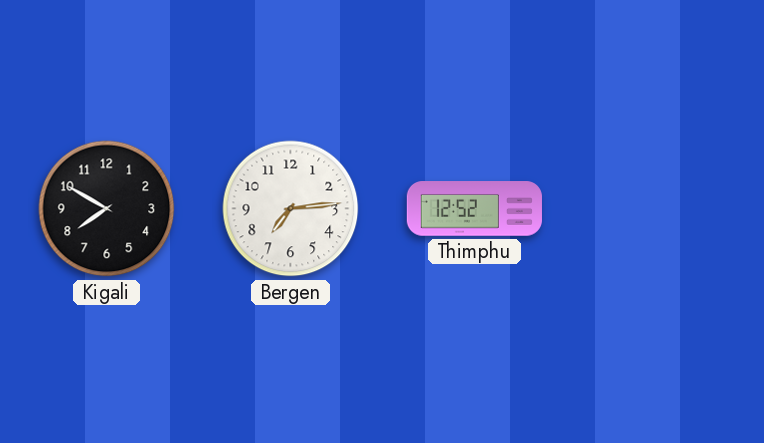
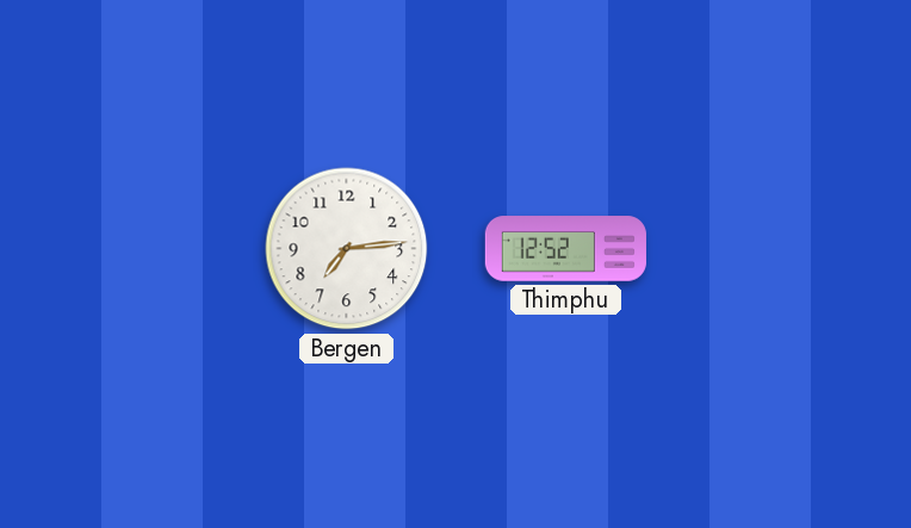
Kigali: 7:50 -> none (107, 209)
